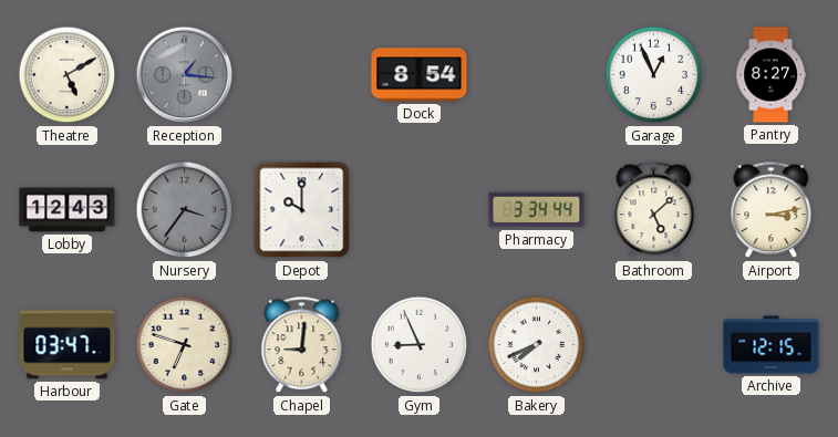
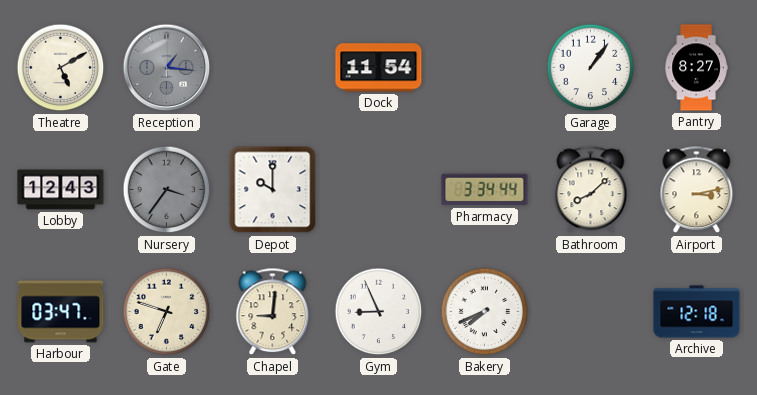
Dock: 8:54 -> 11:54 (379, 68)
Garage: 12:56 -> 1:06 (591, 68)
Bathroom: 5:08 -> 8:08 (591, 190)
Archive: 12:15 -> 12:18 (697, 312)
